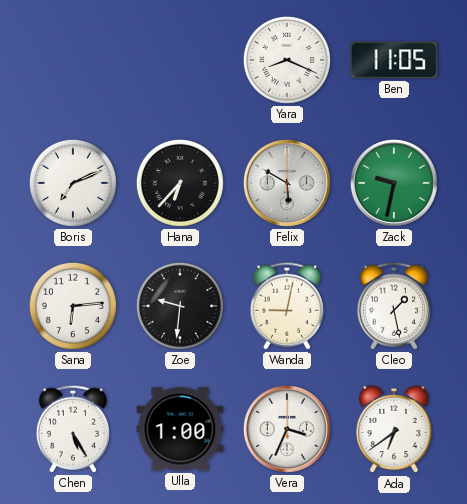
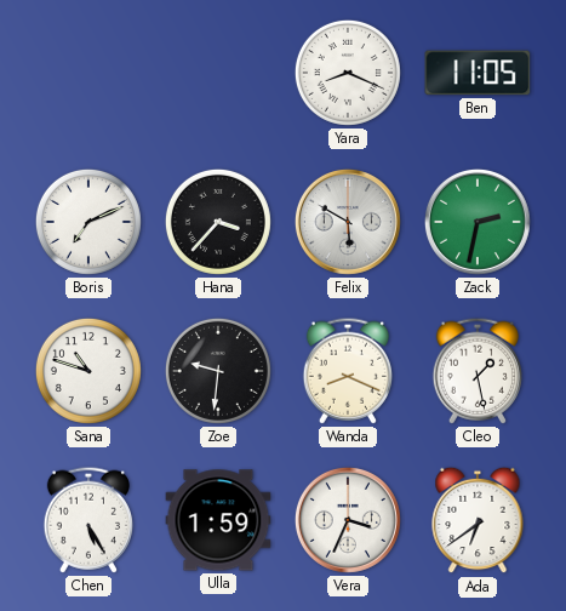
Hana: 6:37 -> 3:37 (218, 222)
Zack: 9:32 -> 2:32 (478, 222)
Sana: 6:14 -> 10:48 (88, 371)
Wanda: 9:02 -> 8:19 (347, 371)
Ulla: 1:00 -> 1:59 (218, 520)
